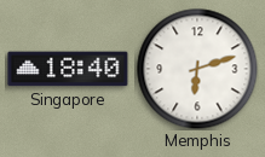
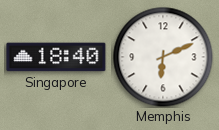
Memphis: 6:12 -> 6:11 (163, 57)
